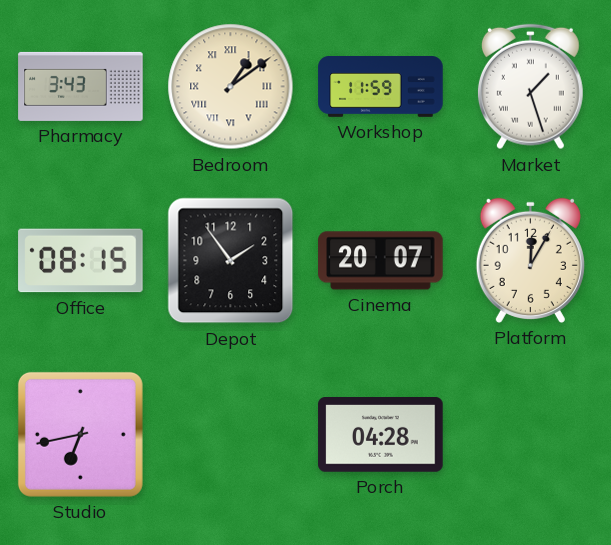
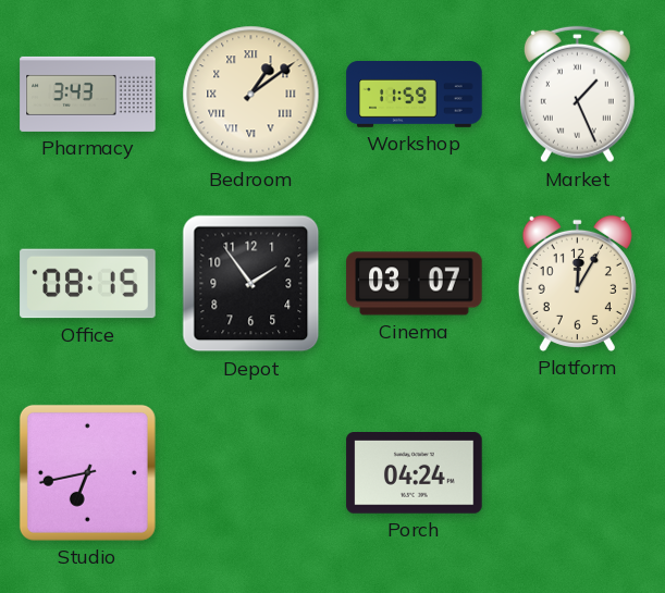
Market: 1:27 -> 1:26 (577, 95)
Cinema: 20:07 -> 03:07 (415, 284)
Porch: 04:28 -> 04:24 (415, 473)
